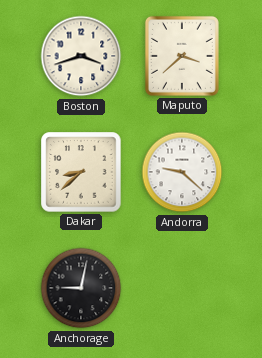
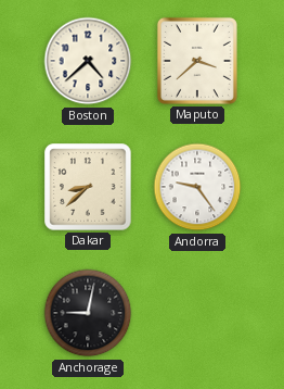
Boston: 3:42 -> 4:38 (88, 61)
Andorra: 9:22 -> 9:24 (197, 187)
